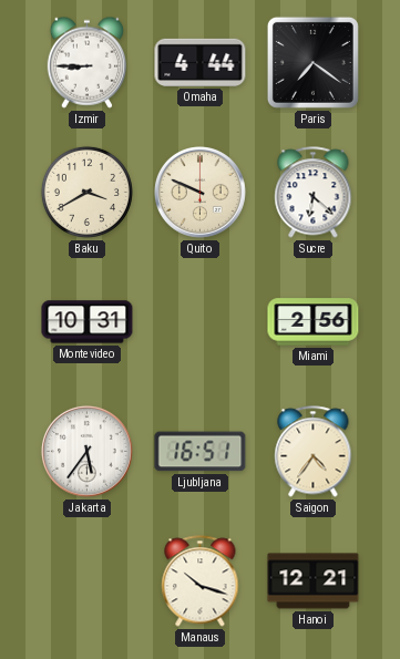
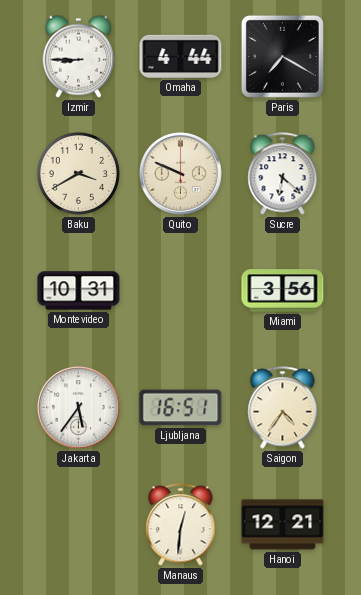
Paris: 7:21 -> 7:20 (282, 56)
Miami: 2:56 -> 3:56 (283, 291)
Manaus: 10:18 -> 12:31 (181, 525)
